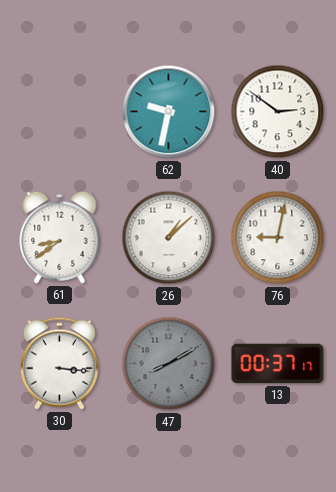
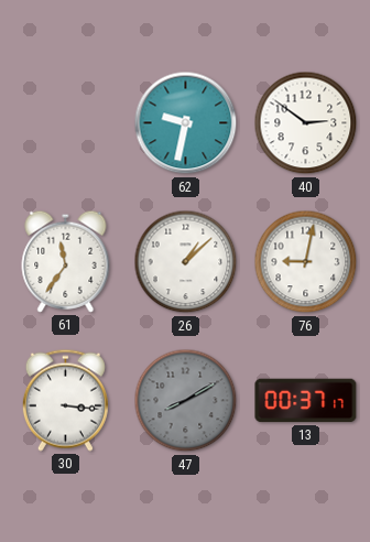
61: 8:39 -> 11:36 (66, 261)
